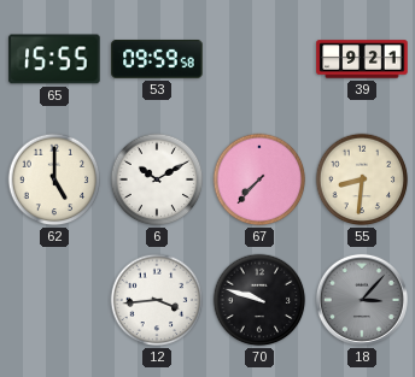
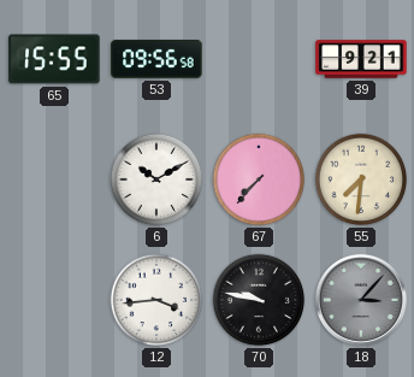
53: 09:59 -> 09:56 (156, 59)
62: 5:00 -> none (54, 179)
55: 8:31 -> 7:31 (361, 179)
70: 9:48 -> 9:47 (259, 300)
